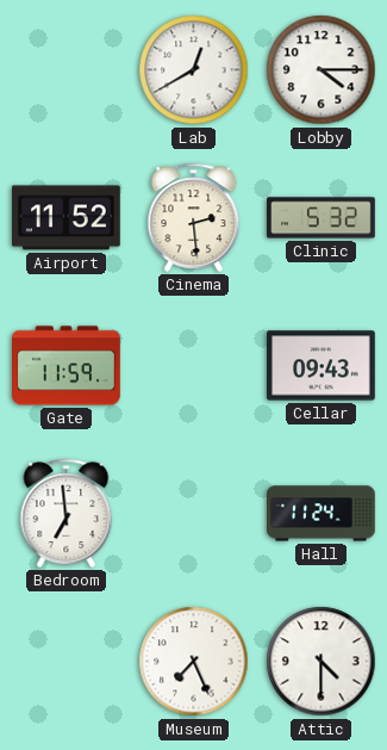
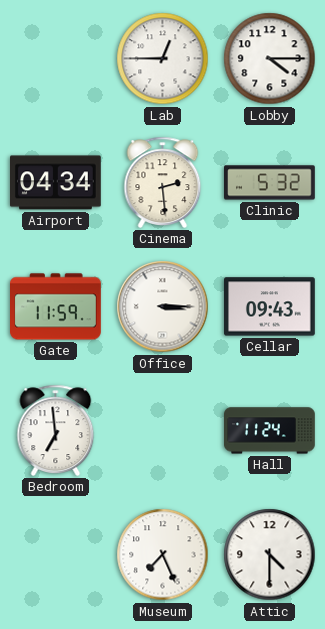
Lab: 12:40 -> 12:45 (163, 59)
Airport: 11:52 -> 04:34 (56, 183)
Office: none -> 3:15 (163, 307)
